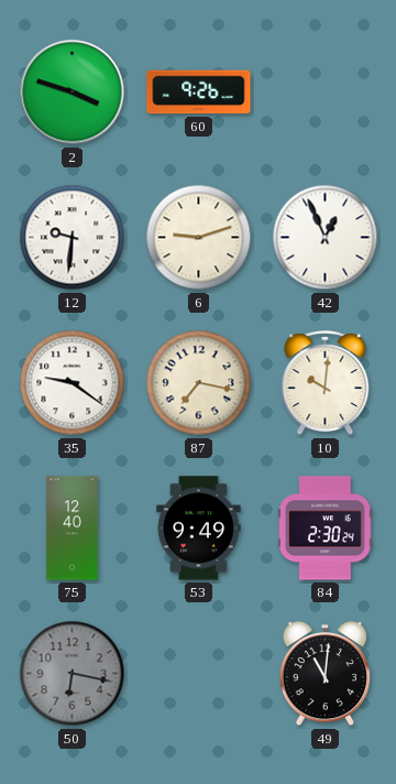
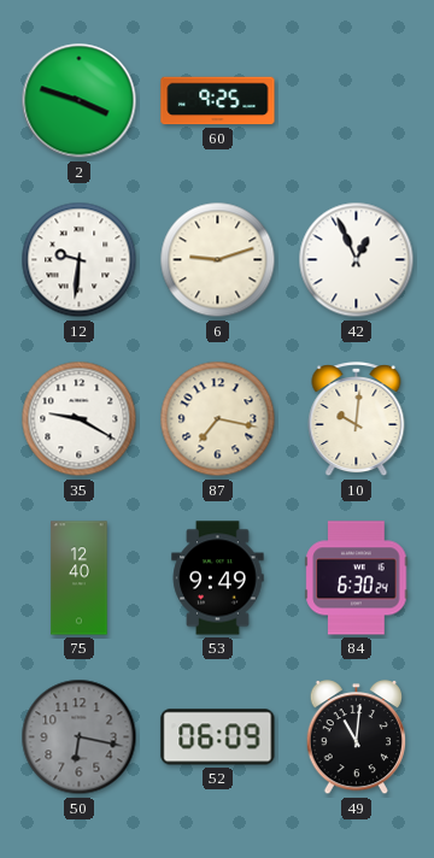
60: 9:26 -> 9:25 (218, 101)
35: 9:21 -> 9:20 (80, 419)
84: 2:30 -> 6:30 (357, 578)
52: none -> 06:09 (218, 737)
